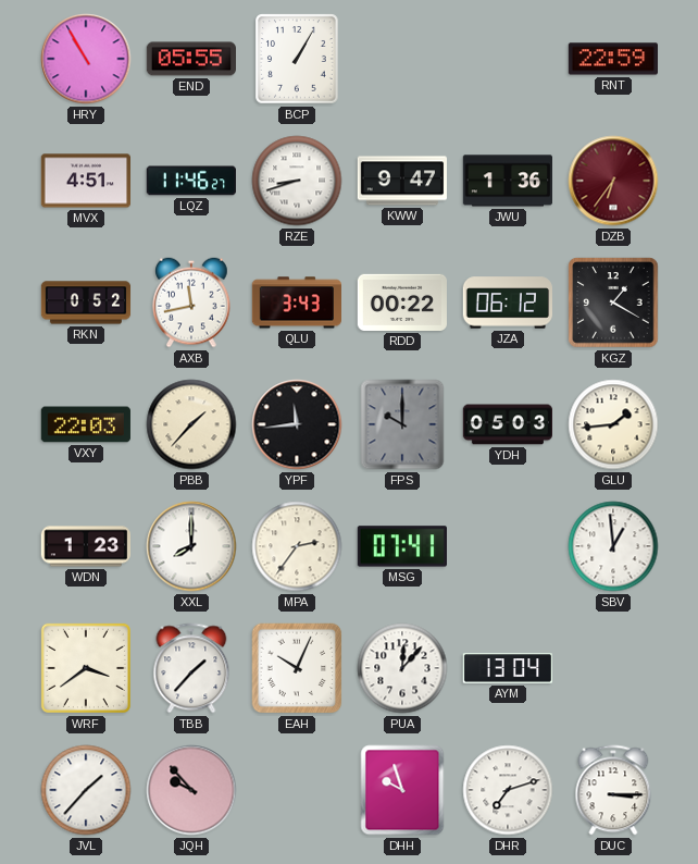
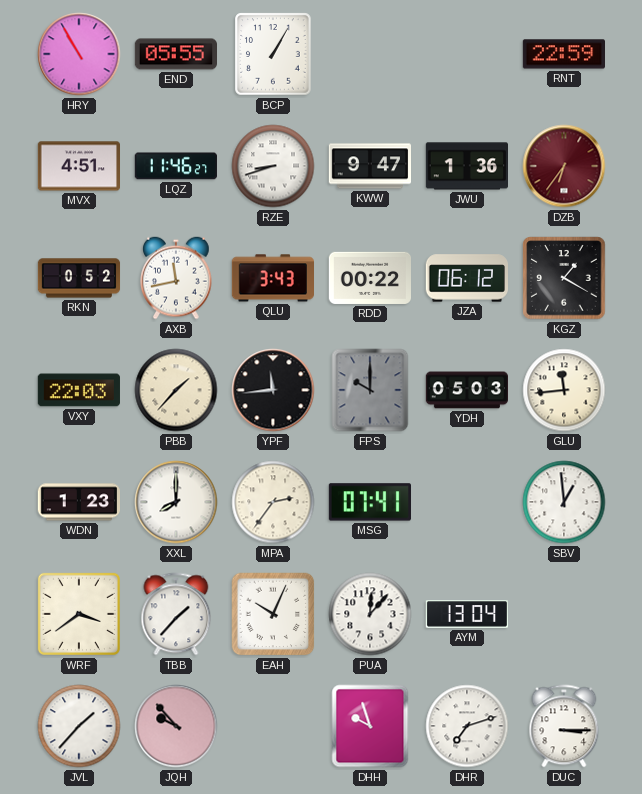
GLU: 1:44 -> 11:44 (564, 390)
